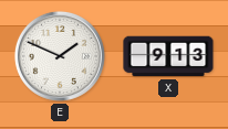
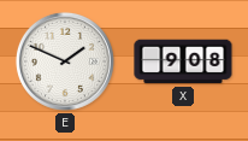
X: 9:13 -> 9:08 (183, 61)
